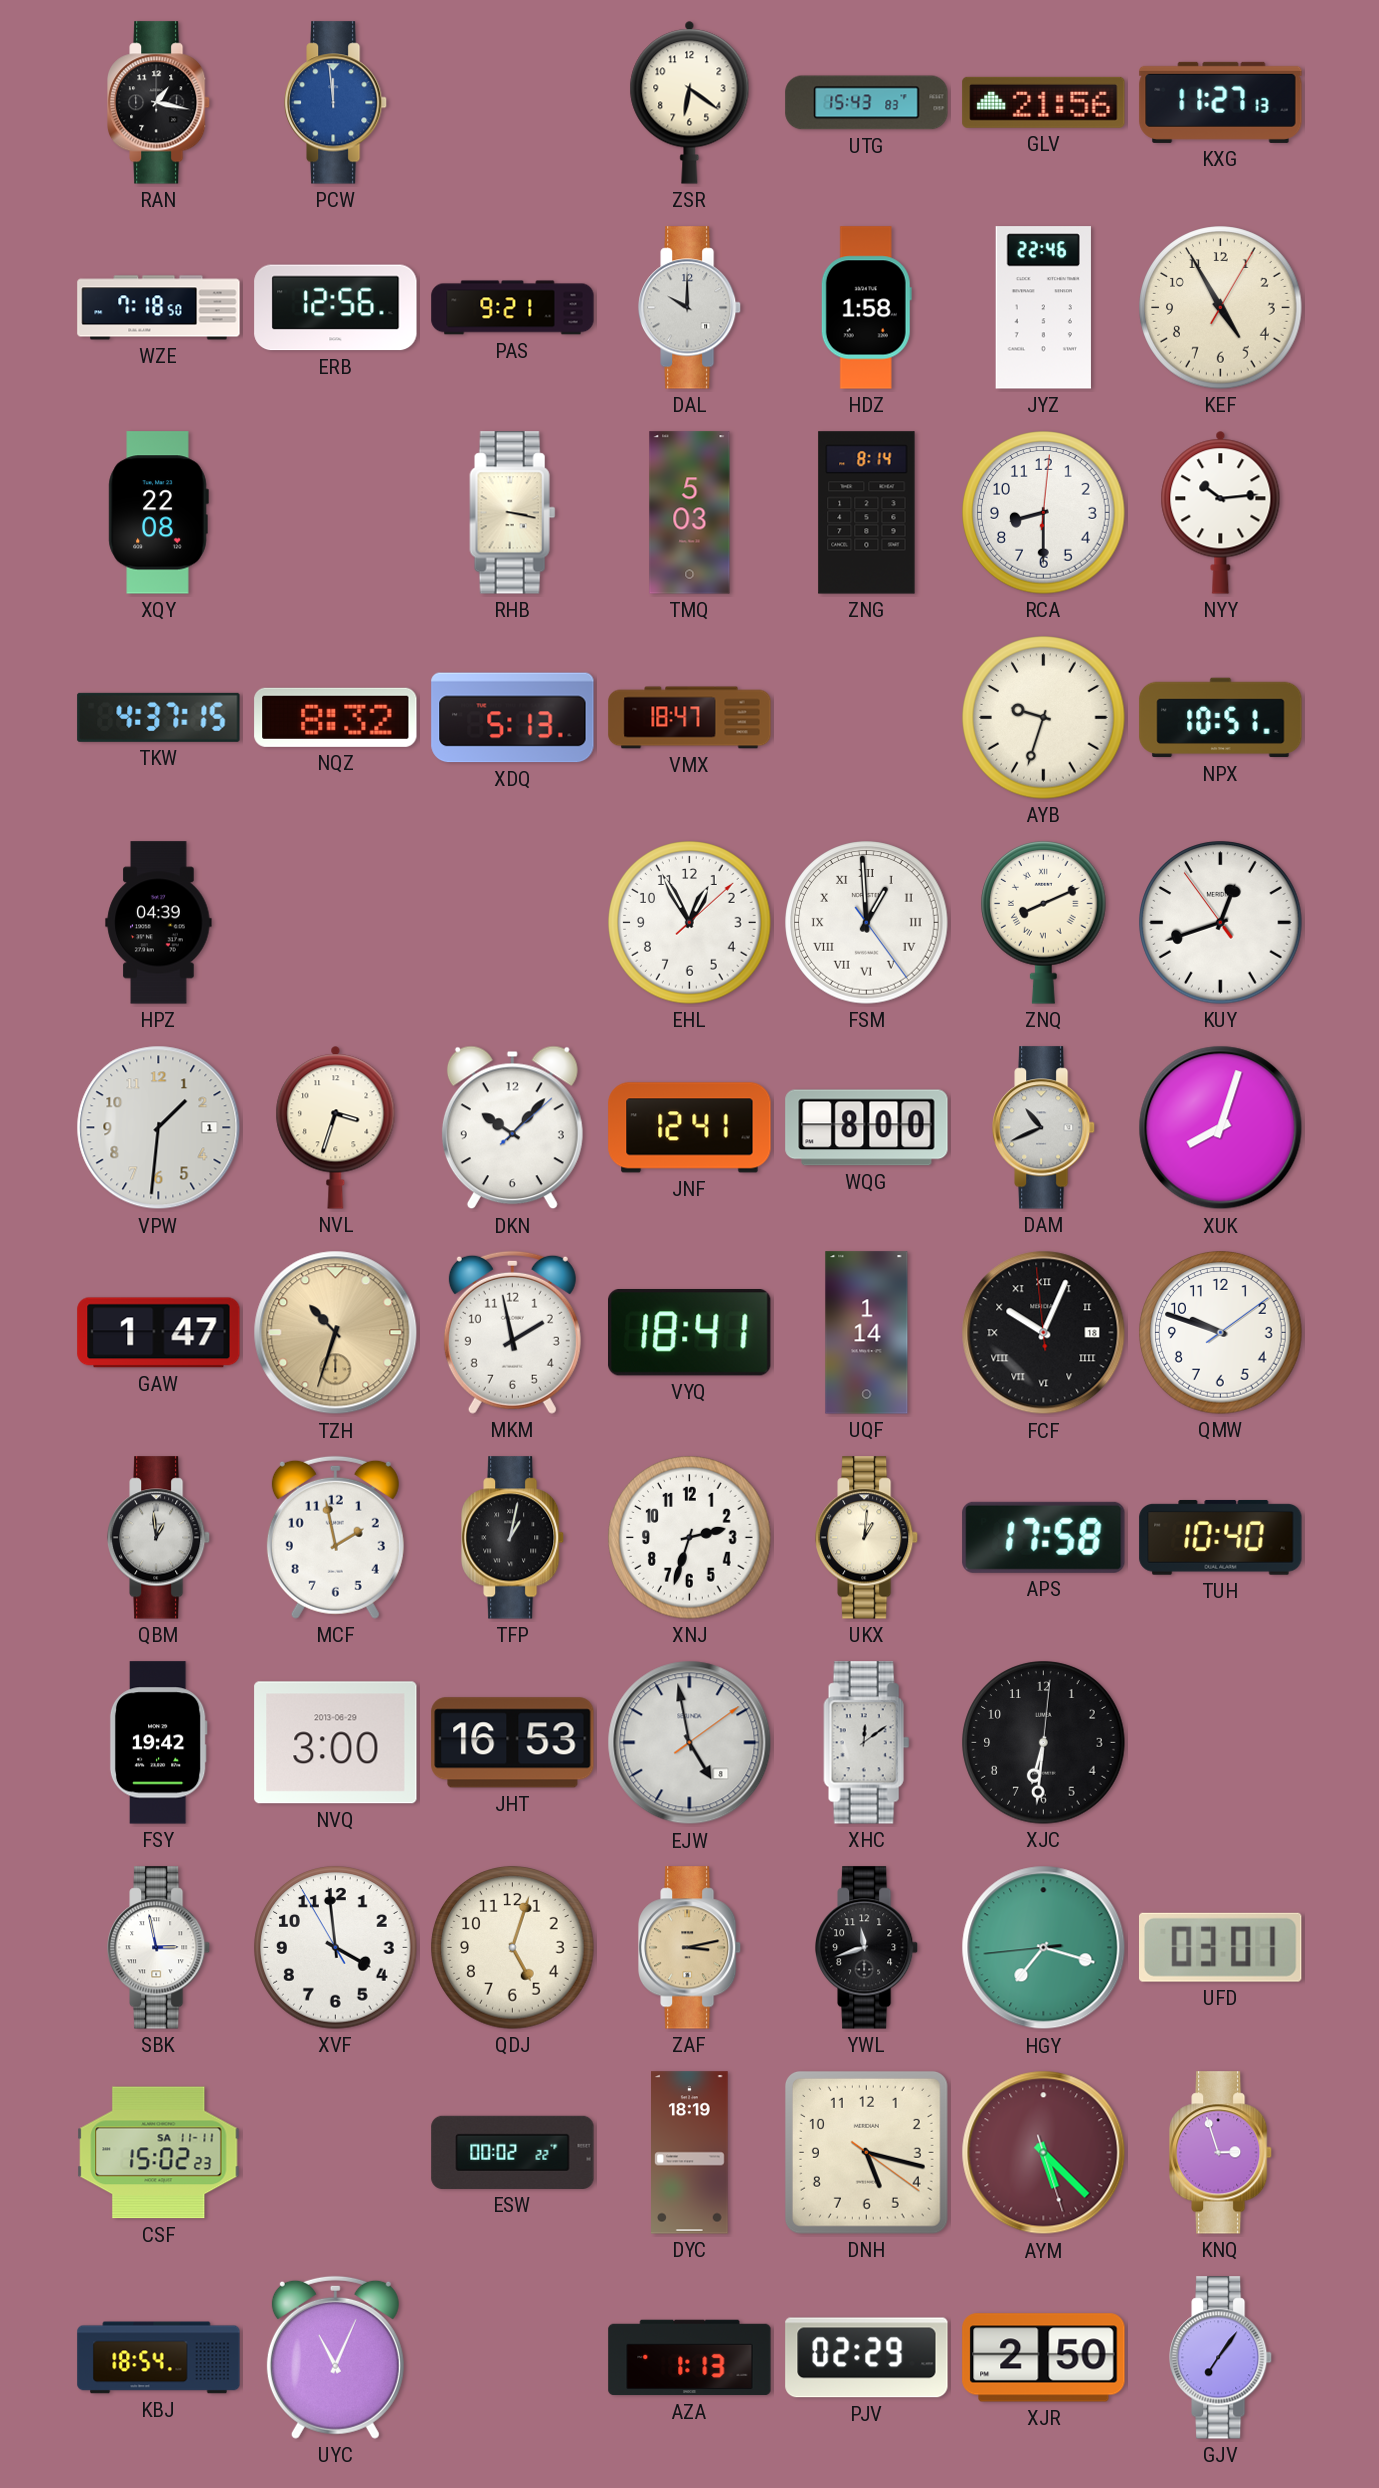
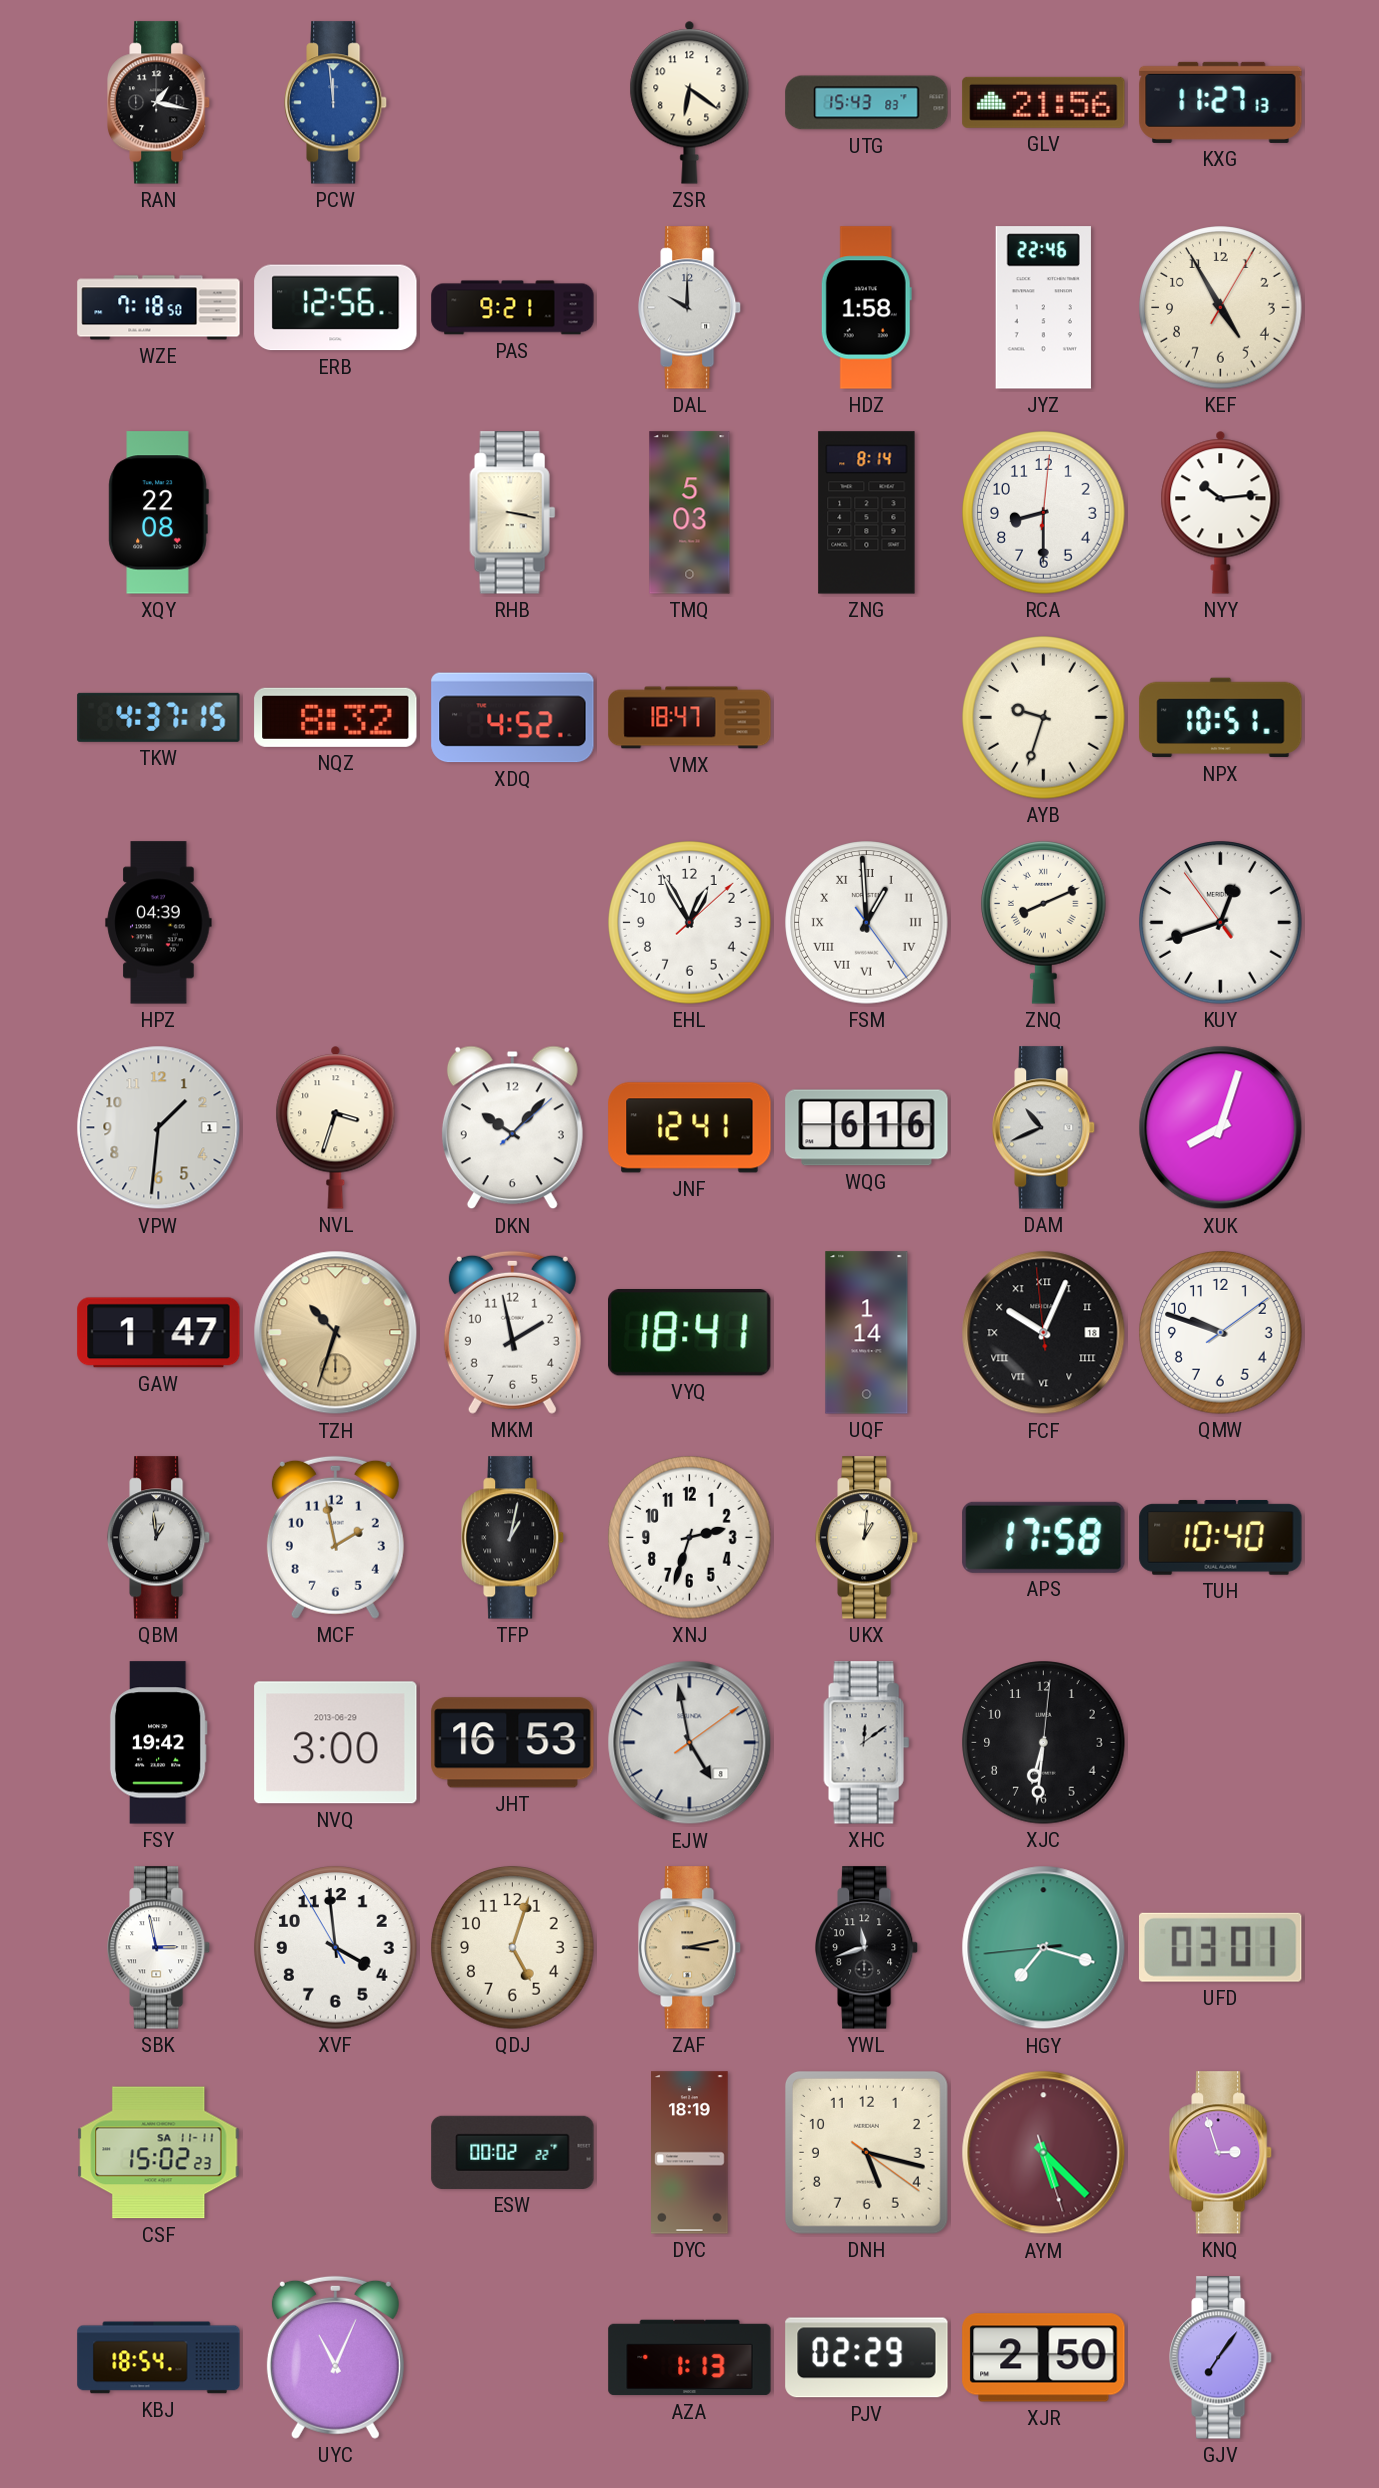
XDQ: 5:13 -> 4:52 (513, 718)
WQG: 8:00 -> 6:16 (867, 1128)
